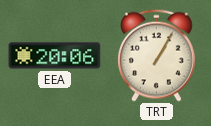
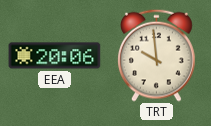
TRT: 1:05 -> 9:59 (157, 55)
